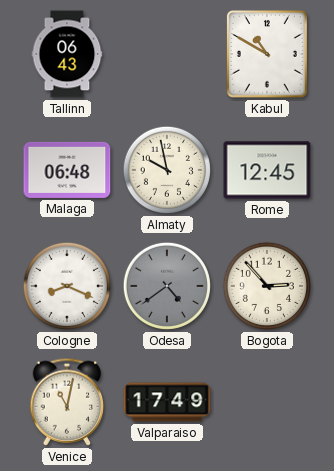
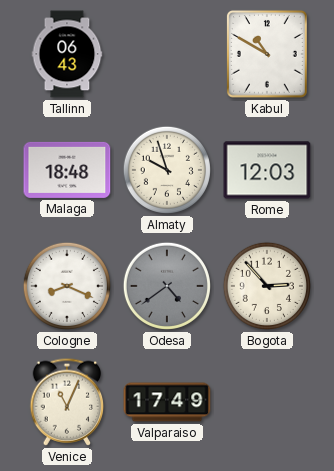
Malaga: 06:48 -> 18:48 (67, 170)
Almaty: 9:58 -> 9:57 (167, 170)
Rome: 12:45 -> 12:03 (267, 170)
Venice: 11:02 -> 11:04 (67, 402)
